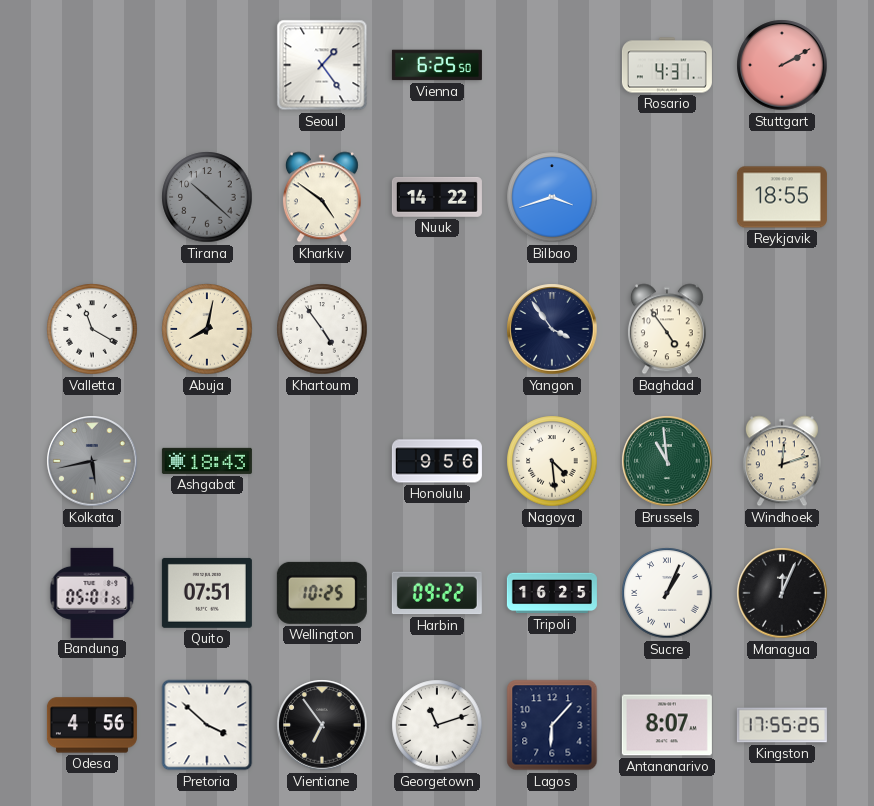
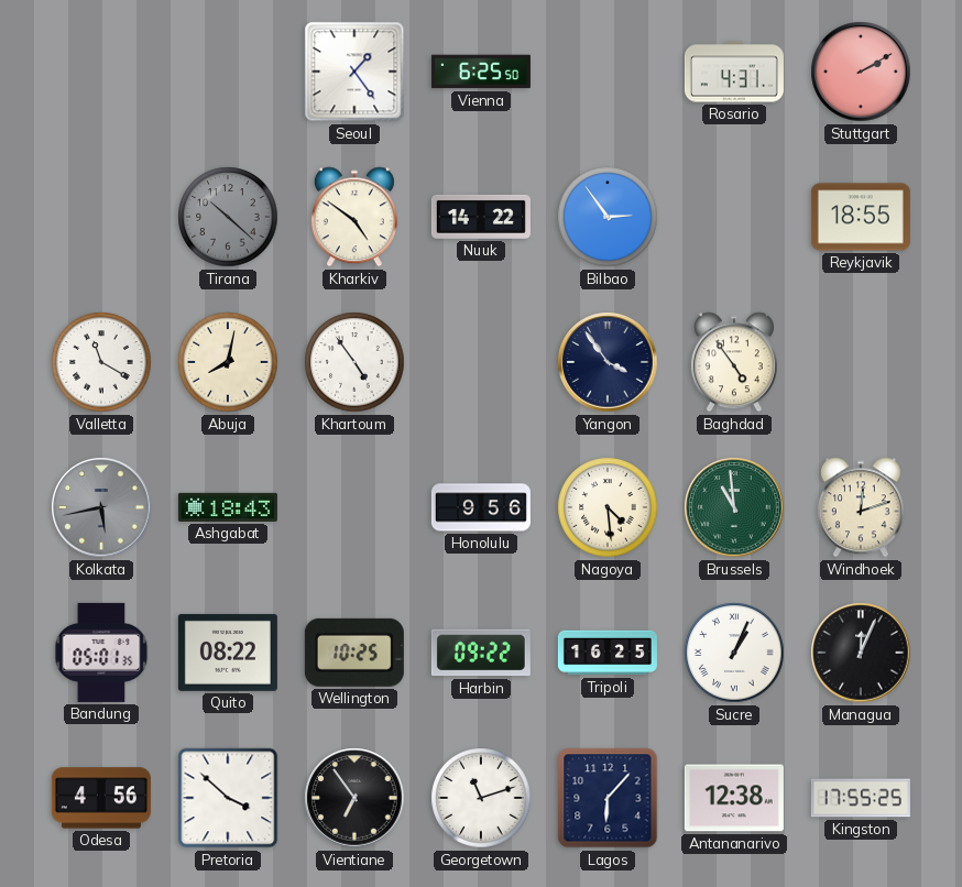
Bilbao: 3:42 -> 2:54 (608, 217)
Quito: 07:51 -> 08:22 (228, 653)
Antananarivo: 8:07 -> 12:38 (734, 798)
